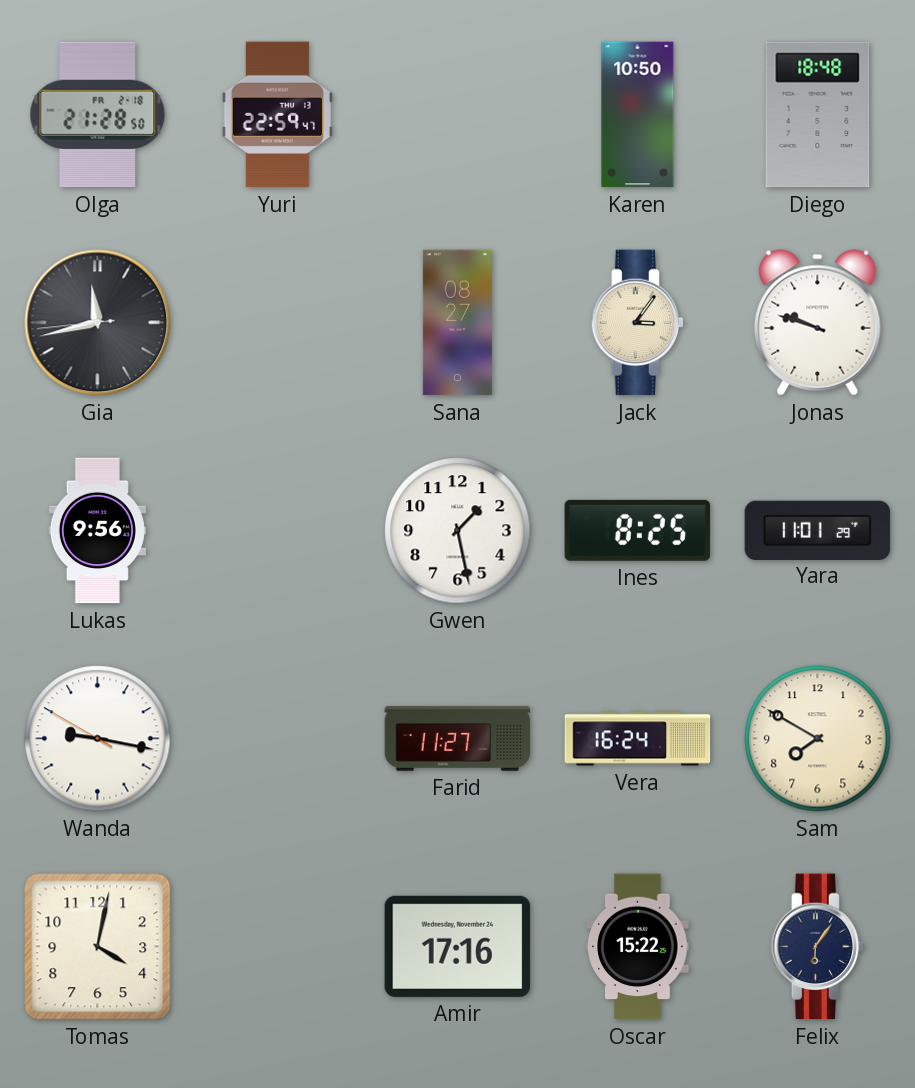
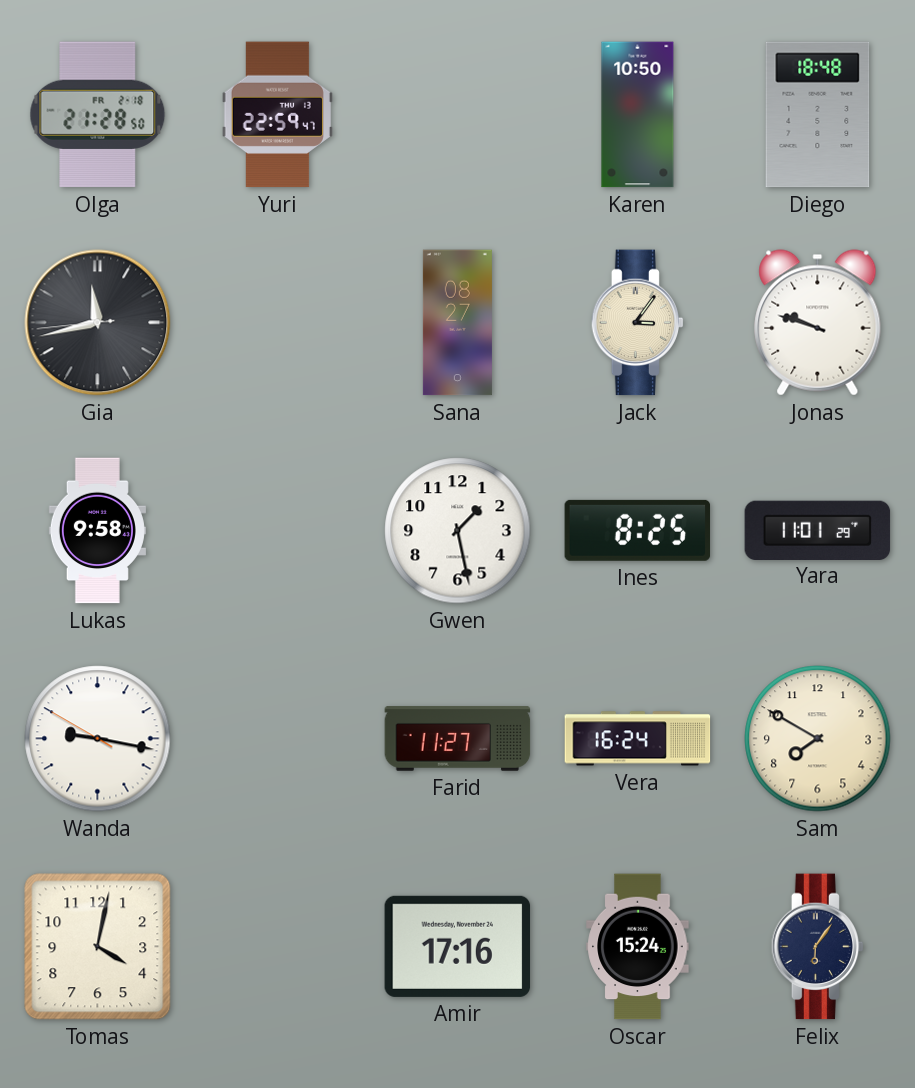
Lukas: 9:56 -> 9:58 (97, 531)
Oscar: 15:22 -> 15:24 (638, 947)
